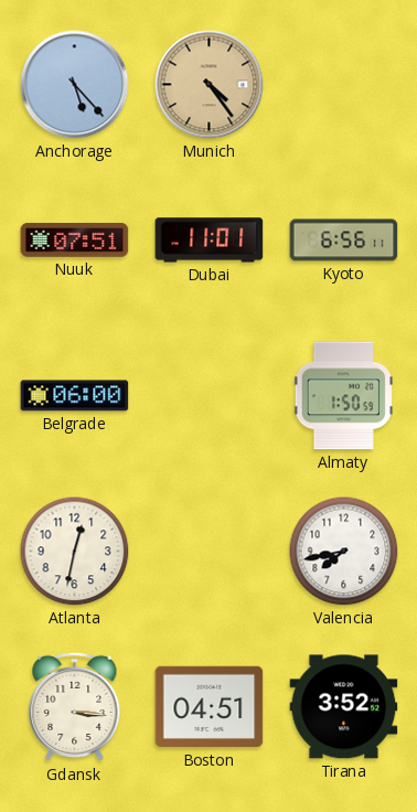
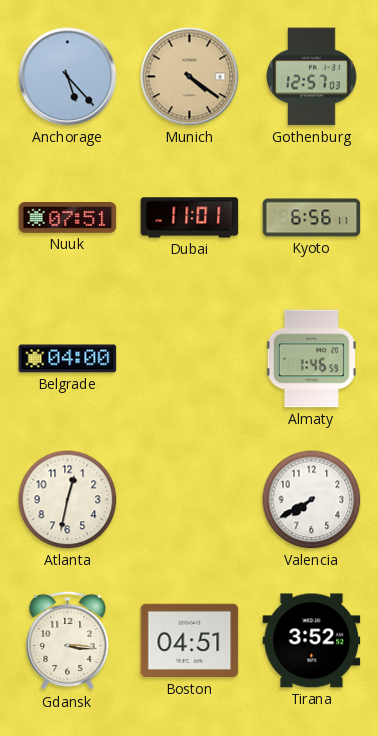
Munich: 4:24 -> 4:21 (190, 77)
Gothenburg: none -> 12:57 (312, 77)
Belgrade: 06:00 -> 04:00 (68, 359)
Almaty: 1:50 -> 1:46 (311, 359)
Valencia: 7:43 -> 7:40 (312, 500)
